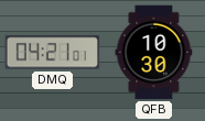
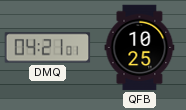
QFB: 10:30 -> 10:25 (140, 48)
